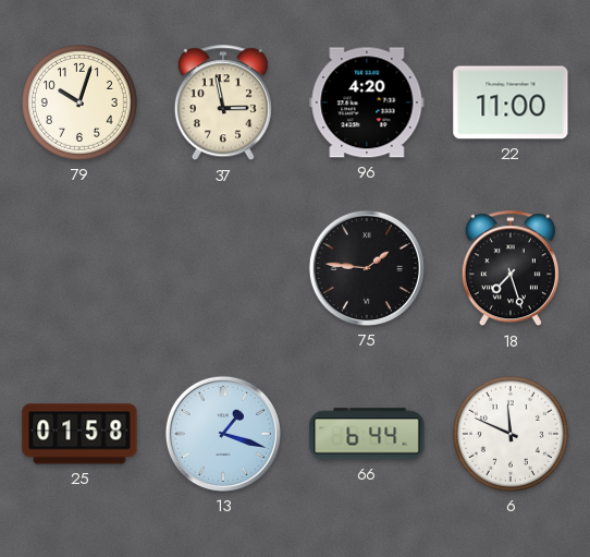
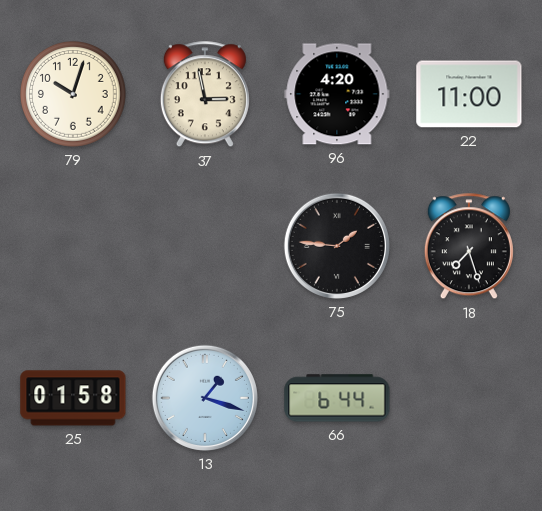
6: 11:49 -> none (512, 435)
